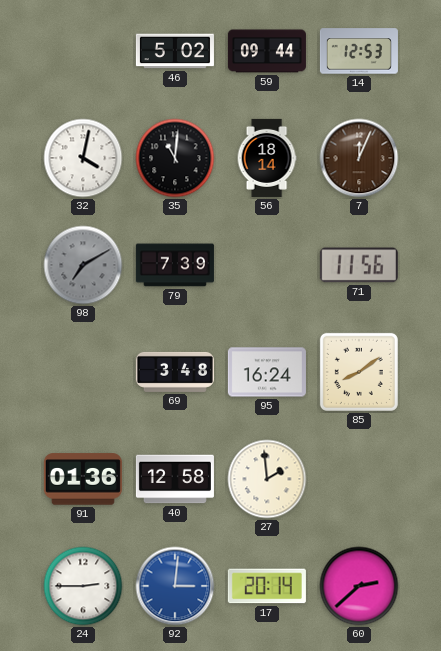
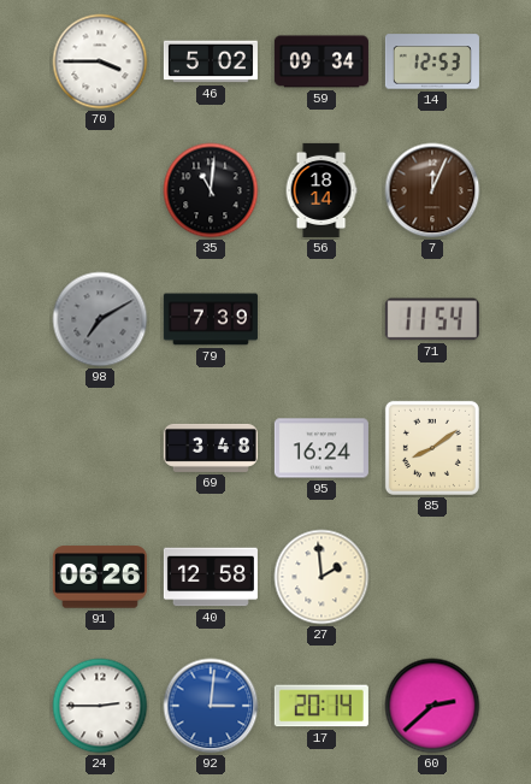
70: none -> 3:45 (100, 61)
59: 09:44 -> 09:34 (321, 61)
32: 4:02 -> none (83, 158)
71: 11:56 -> 11:54 (432, 319)
91: 01:36 -> 06:26 (100, 577)
